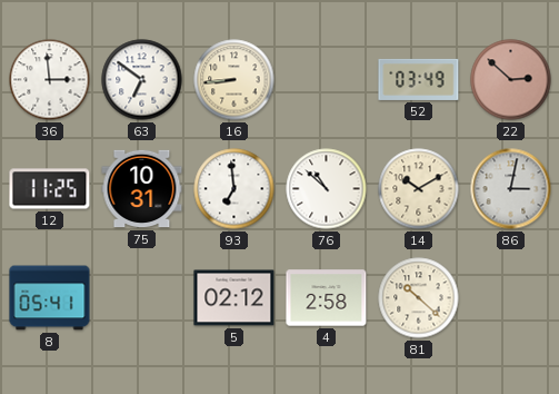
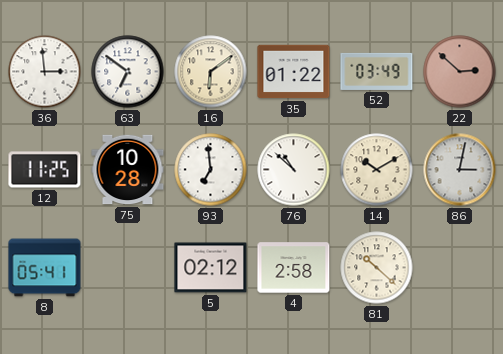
16: 8:44 -> 6:09 (211, 72)
35: none -> 01:22 (294, 72)
75: 10:31 -> 10:28 (128, 170)
